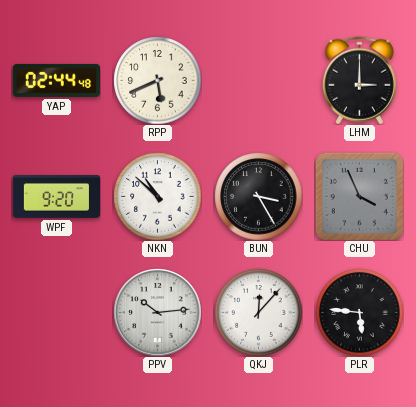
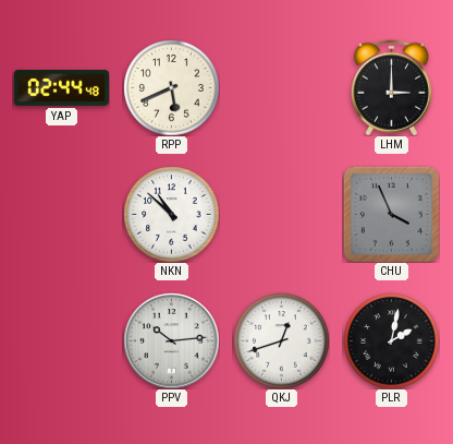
WPF: 9:20 -> none (56, 197)
BUN: 3:25 -> none (258, 196)
QKJ: 12:07 -> 12:42 (281, 340)
PLR: 5:46 -> 2:02 (391, 340)
